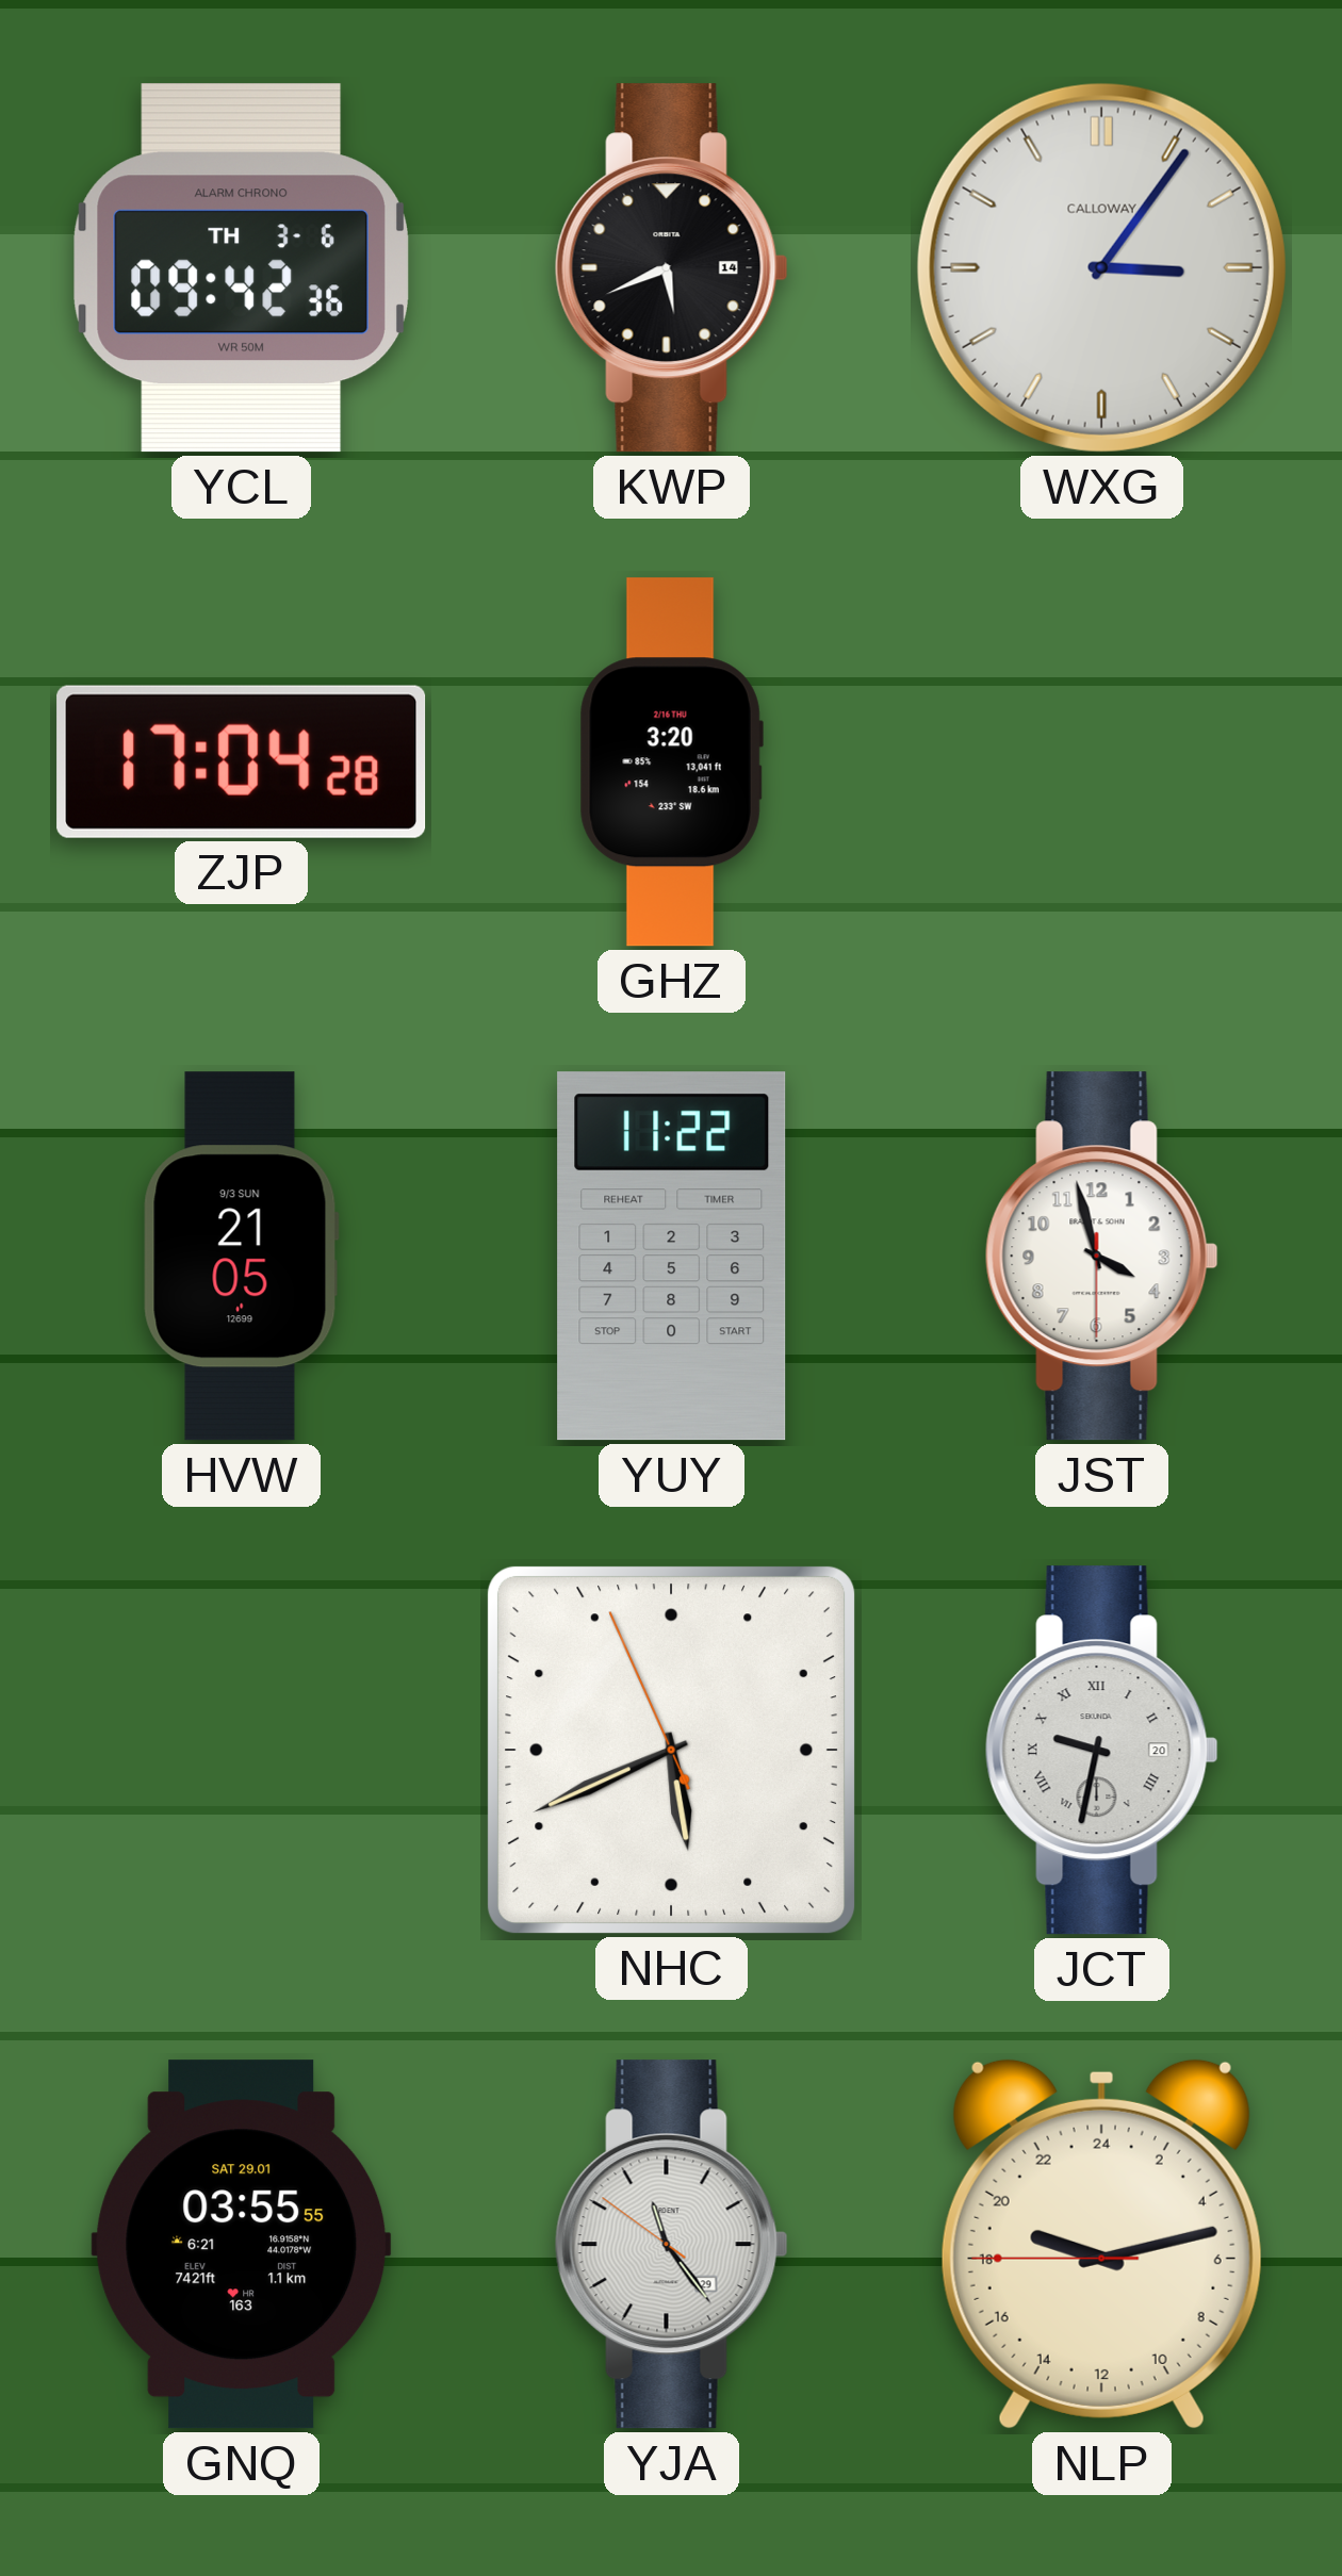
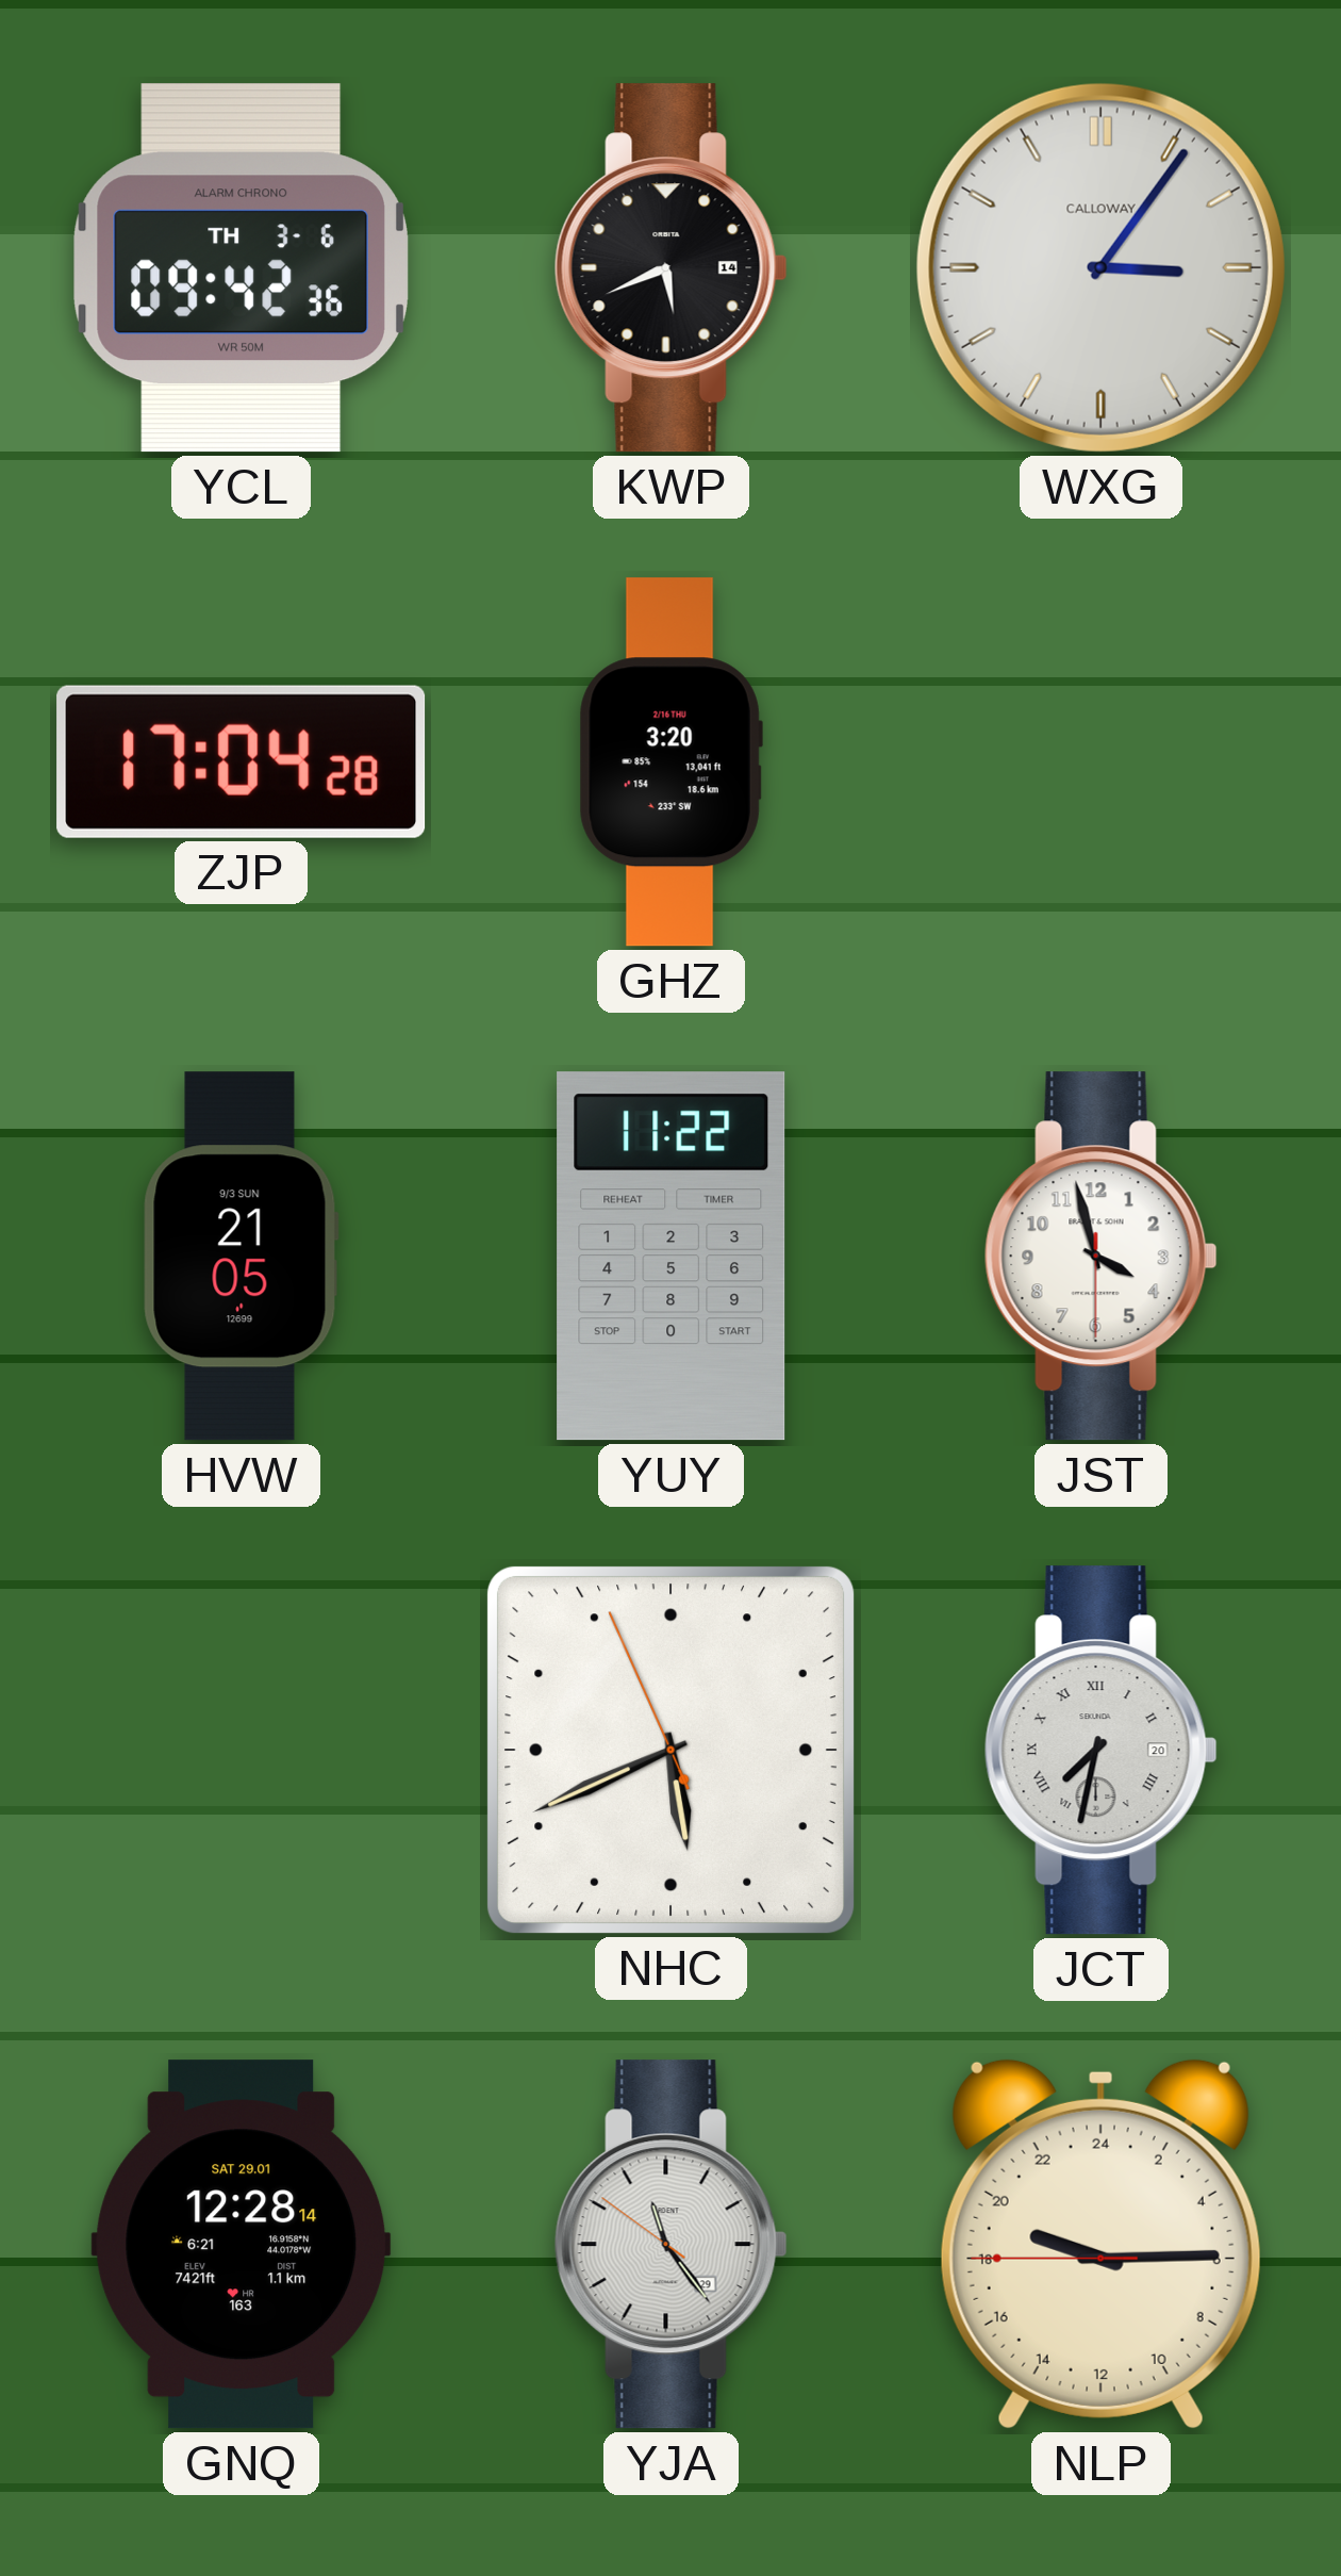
JCT: 9:32 -> 7:32 (1100, 1751)
GNQ: 03:55 -> 12:28 (242, 2245)
NLP: 19:12 -> 19:14 (1100, 2244)
